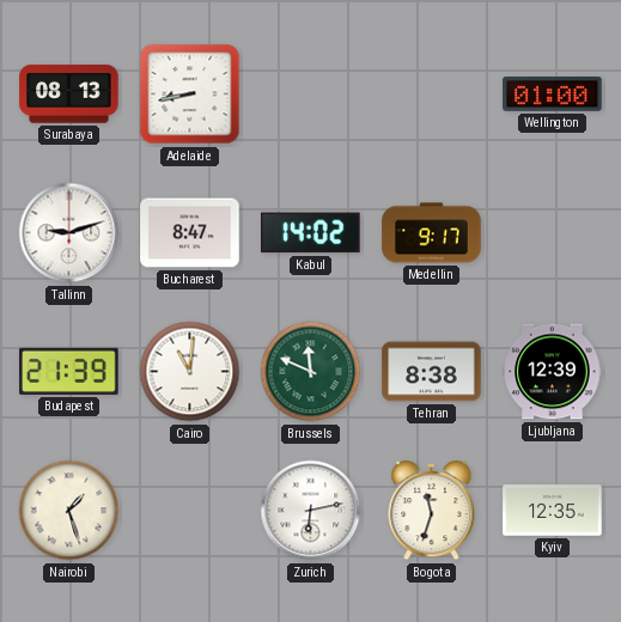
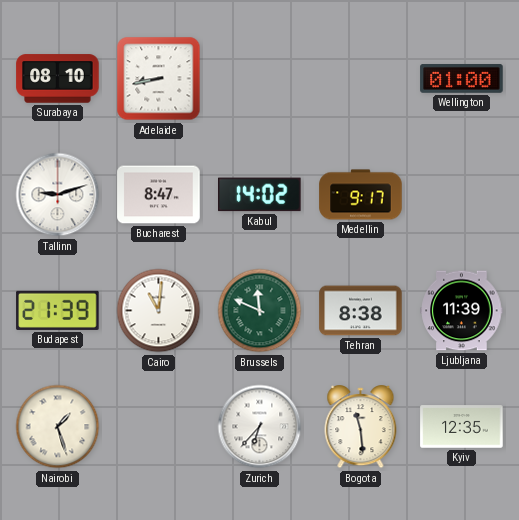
Surabaya: 08:13 -> 08:10 (58, 79)
Ljubljana: 12:39 -> 11:39 (462, 311)
Zurich: 6:13 -> 6:37 (260, 427)
Bogota: 11:33 -> 11:29 (361, 427)
